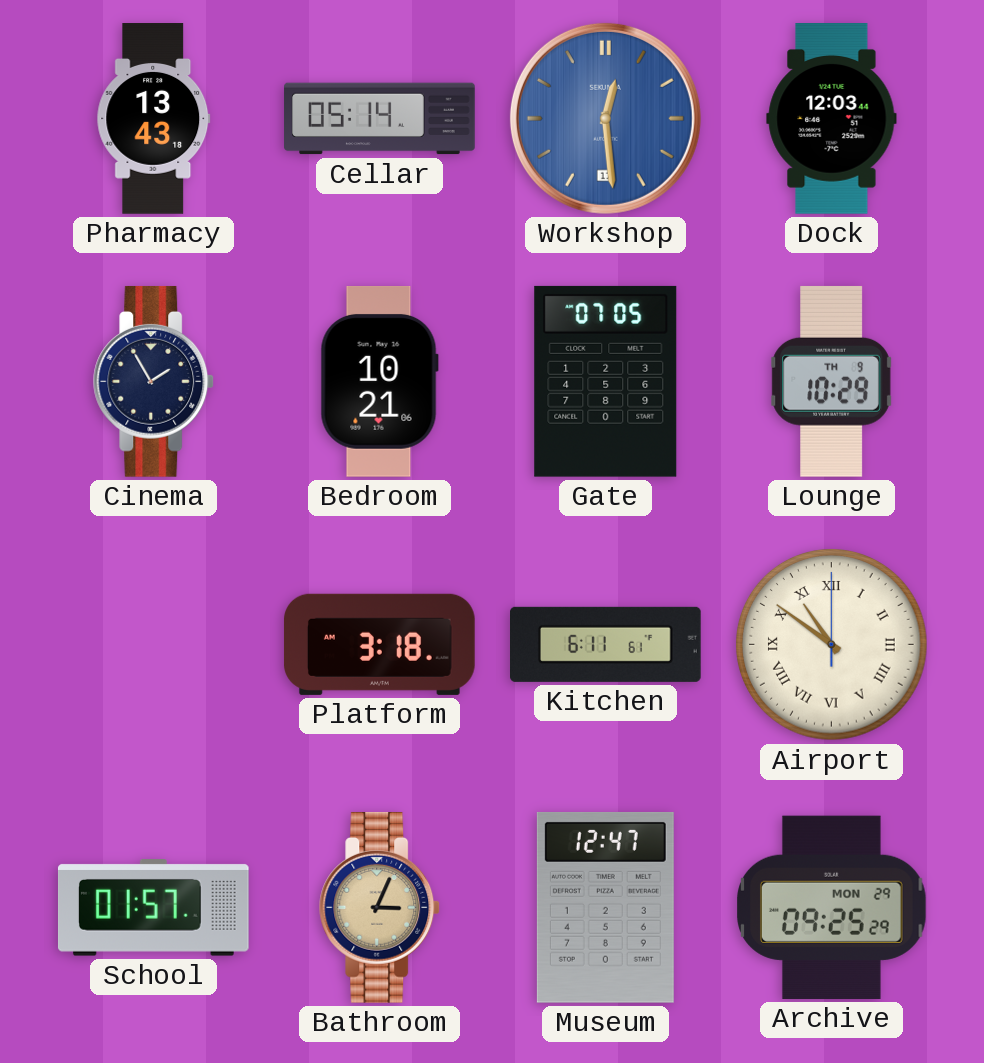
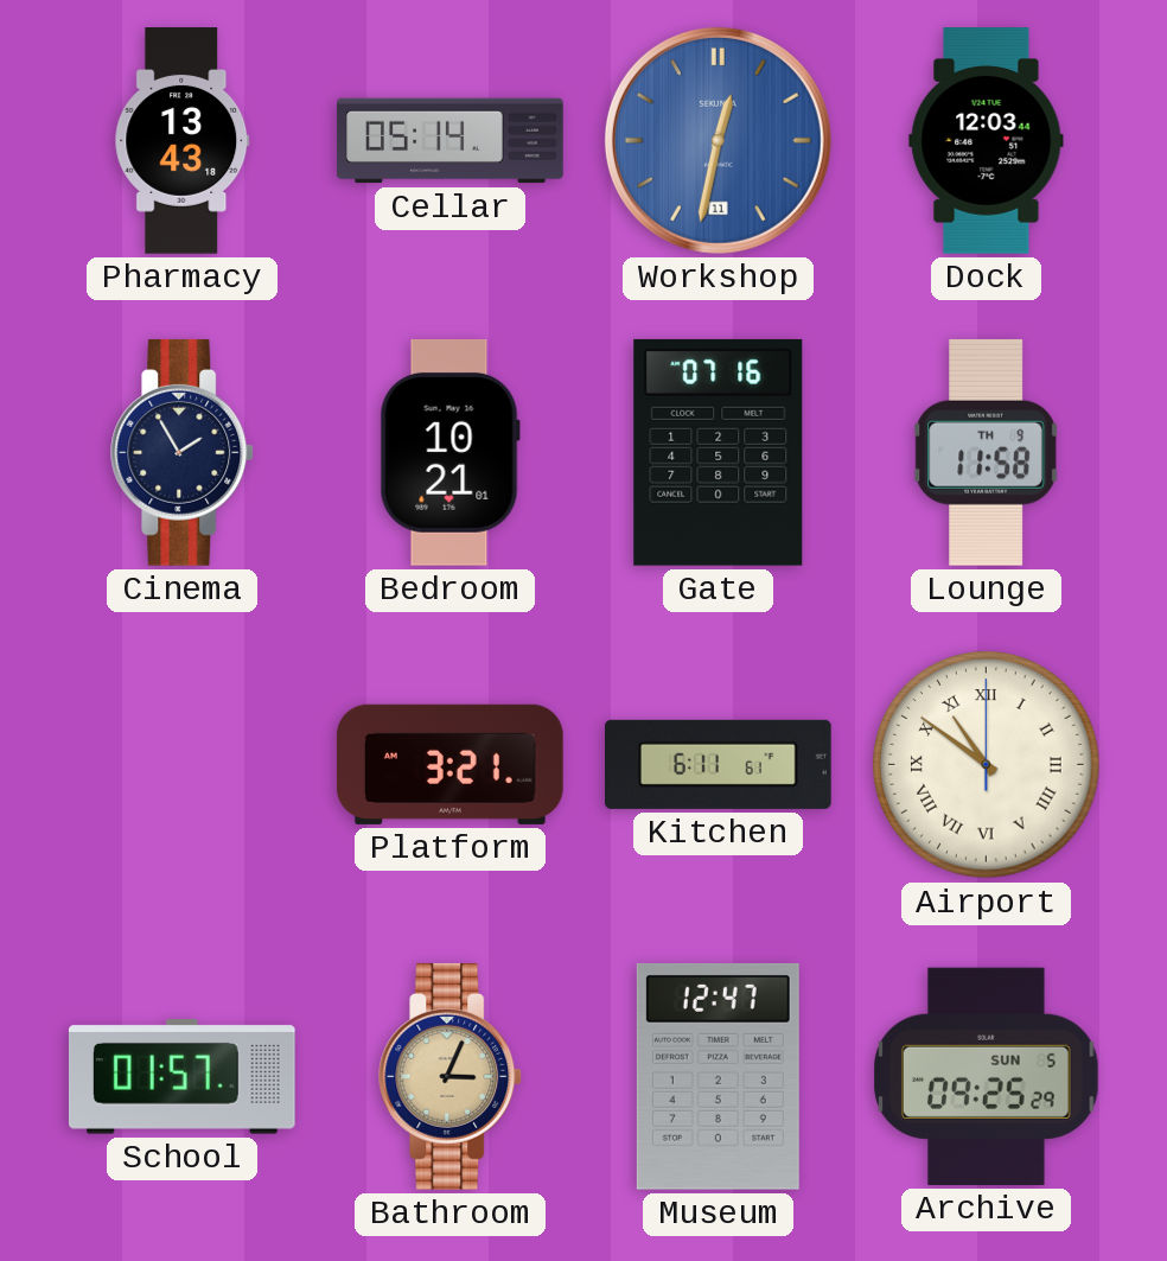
Workshop: 12:29 -> 12:32 (718, 140)
Bedroom: 10:21:06 -> 10:21:01 (449, 453)
Gate: 07:05 -> 07:16 (719, 452)
Lounge: 10:29 -> 11:58 (986, 452)
Platform: 3:18 -> 3:21 (449, 764)
Archive date: MON 29 -> SUN 5 (987, 1076)
